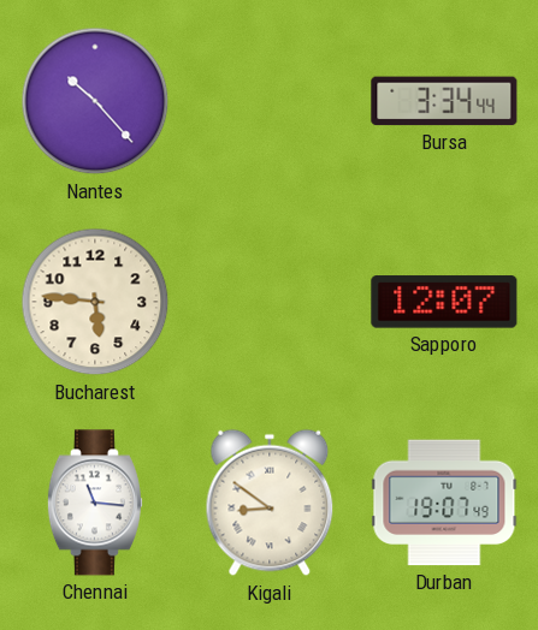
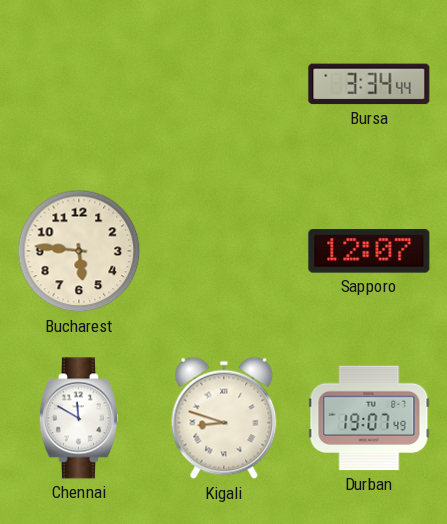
Nantes: 10:23 -> none (95, 101)
Chennai: 11:16 -> 11:50 (79, 418)
Kigali: 8:51 -> 8:48 (224, 418)
